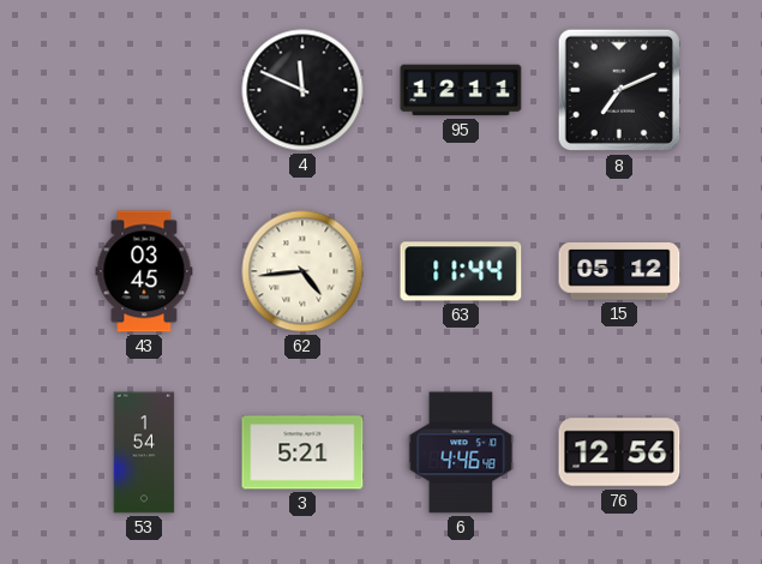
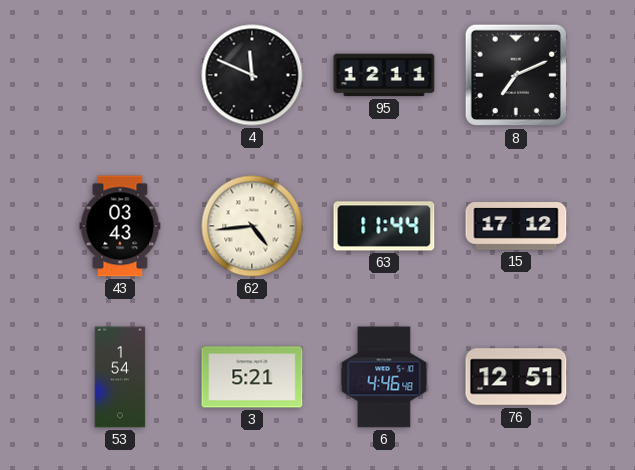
43: 03:45 -> 03:43 (120, 226)
15: 05:12 -> 17:12 (516, 227)
76: 12:56 -> 12:51 (516, 377)
